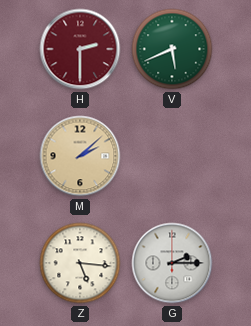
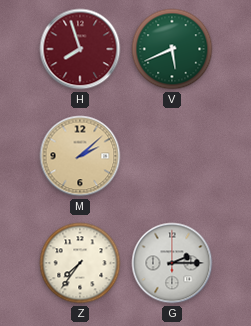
H: 2:30 -> 7:57 (80, 49)
Z: 5:16 -> 7:36 (80, 263)
